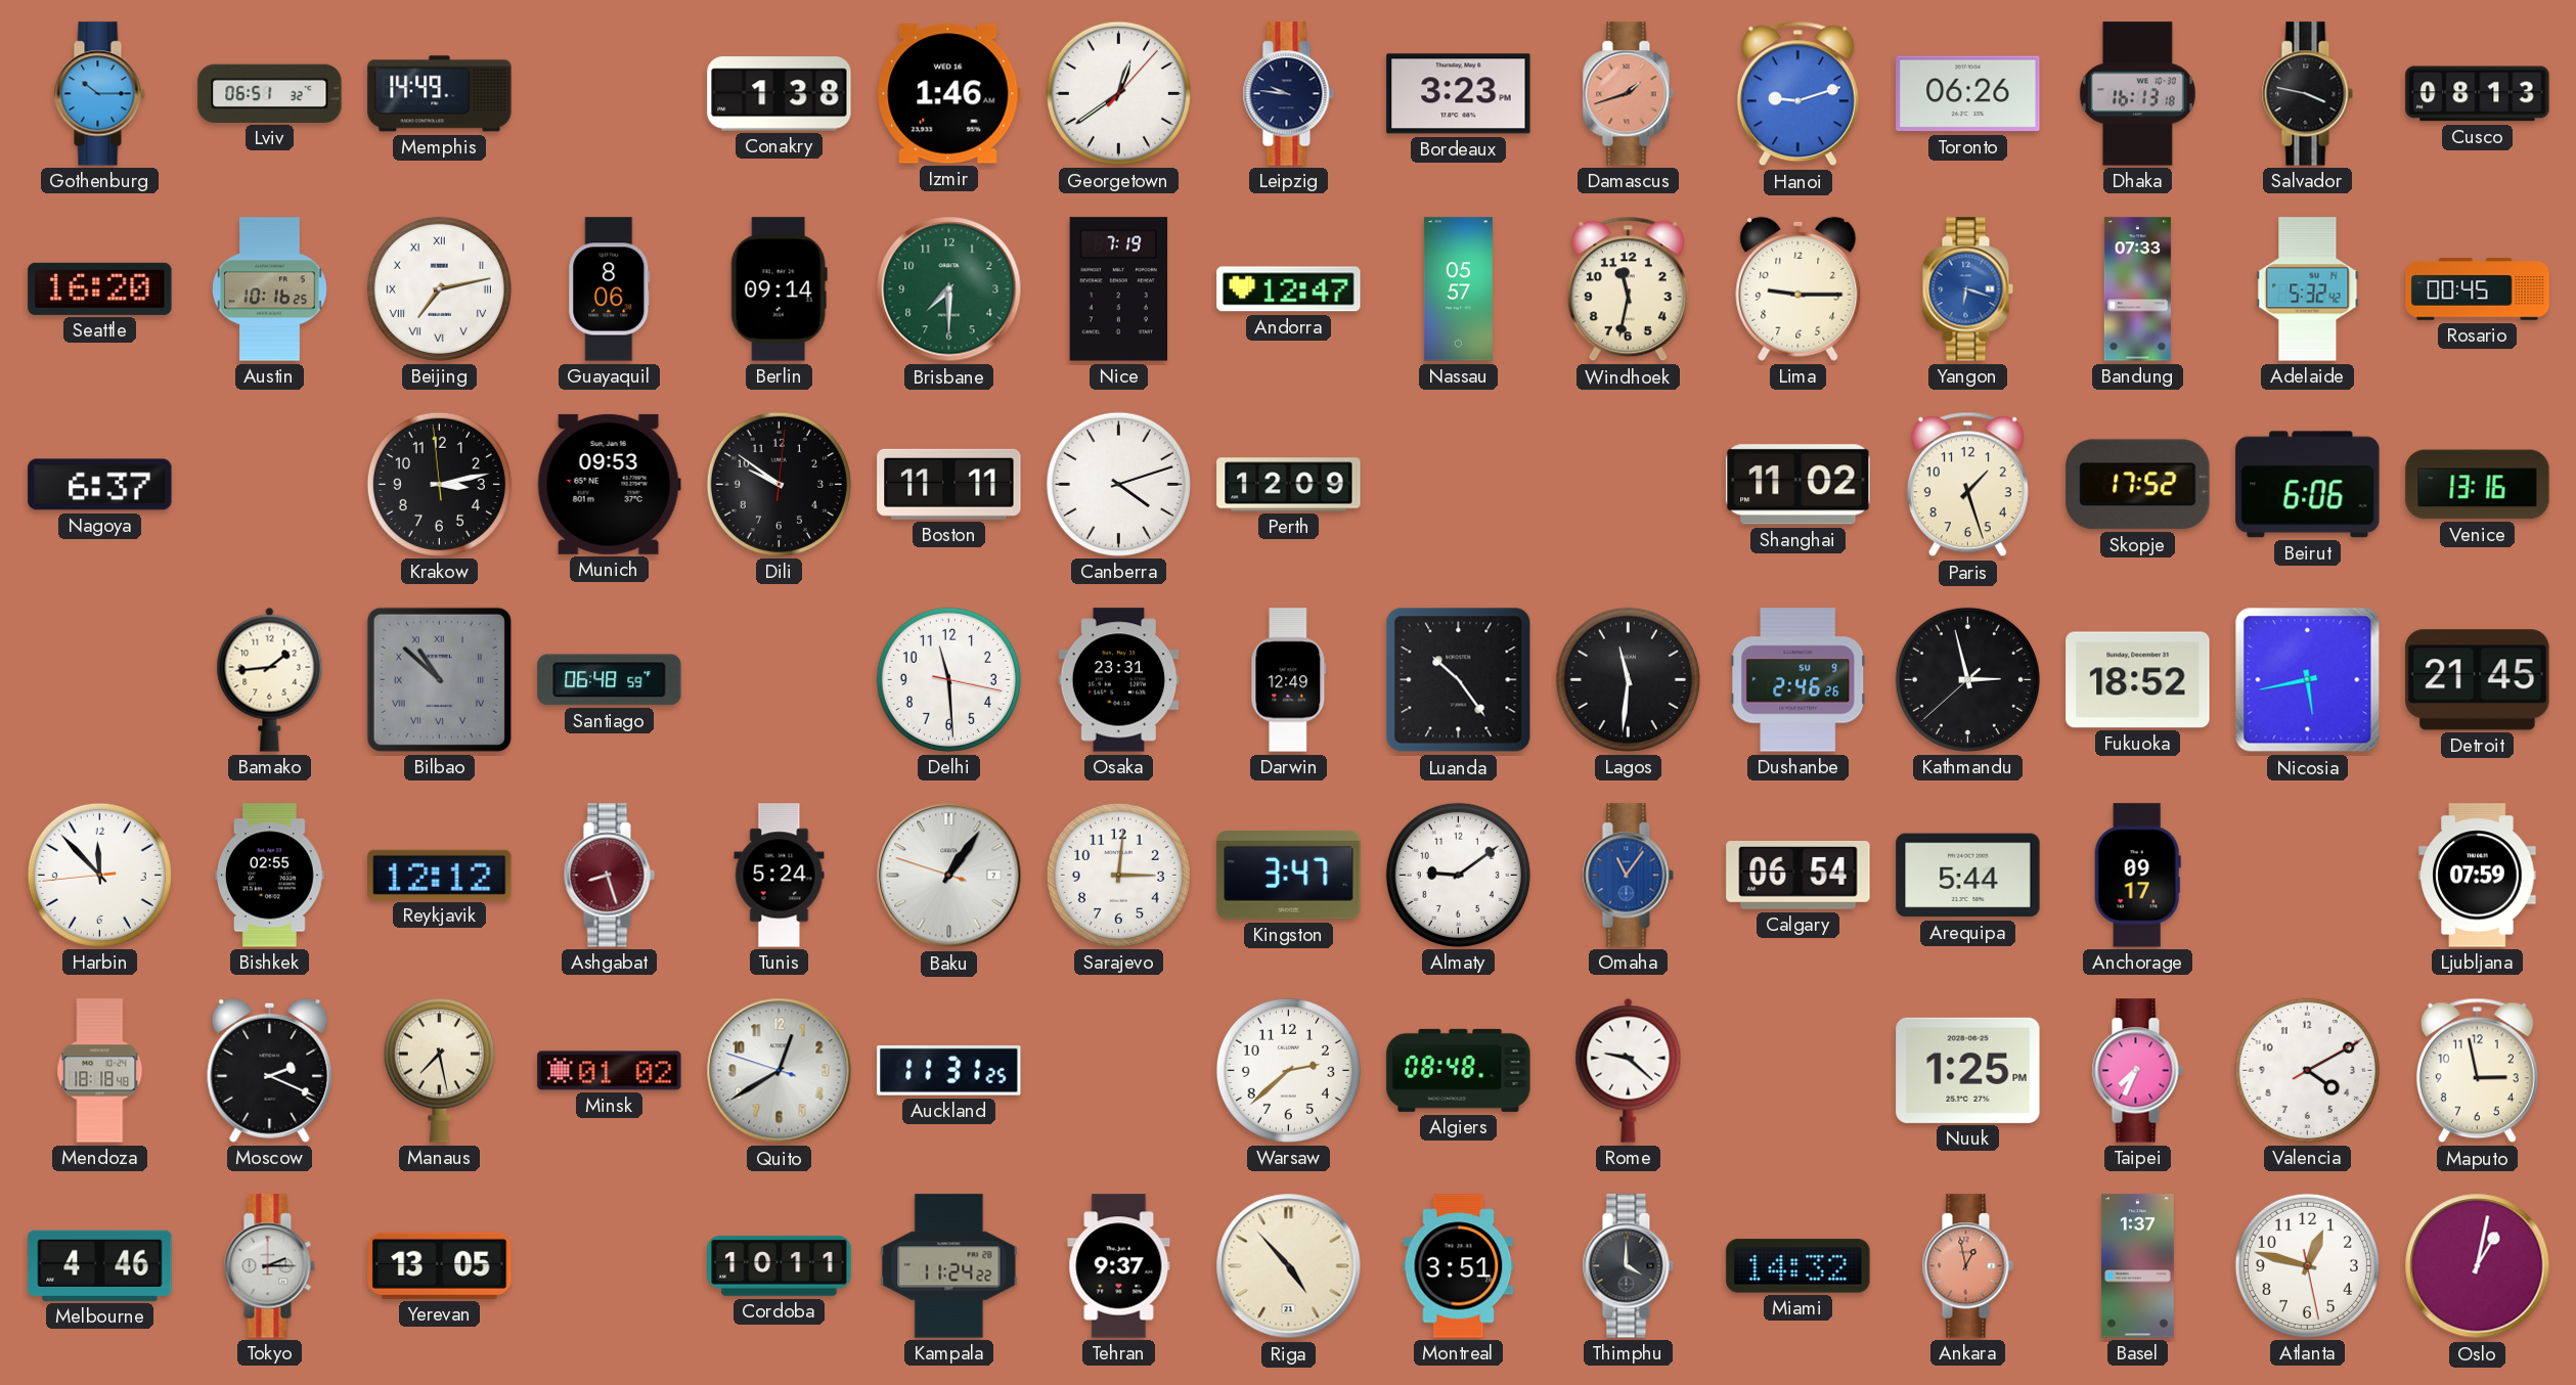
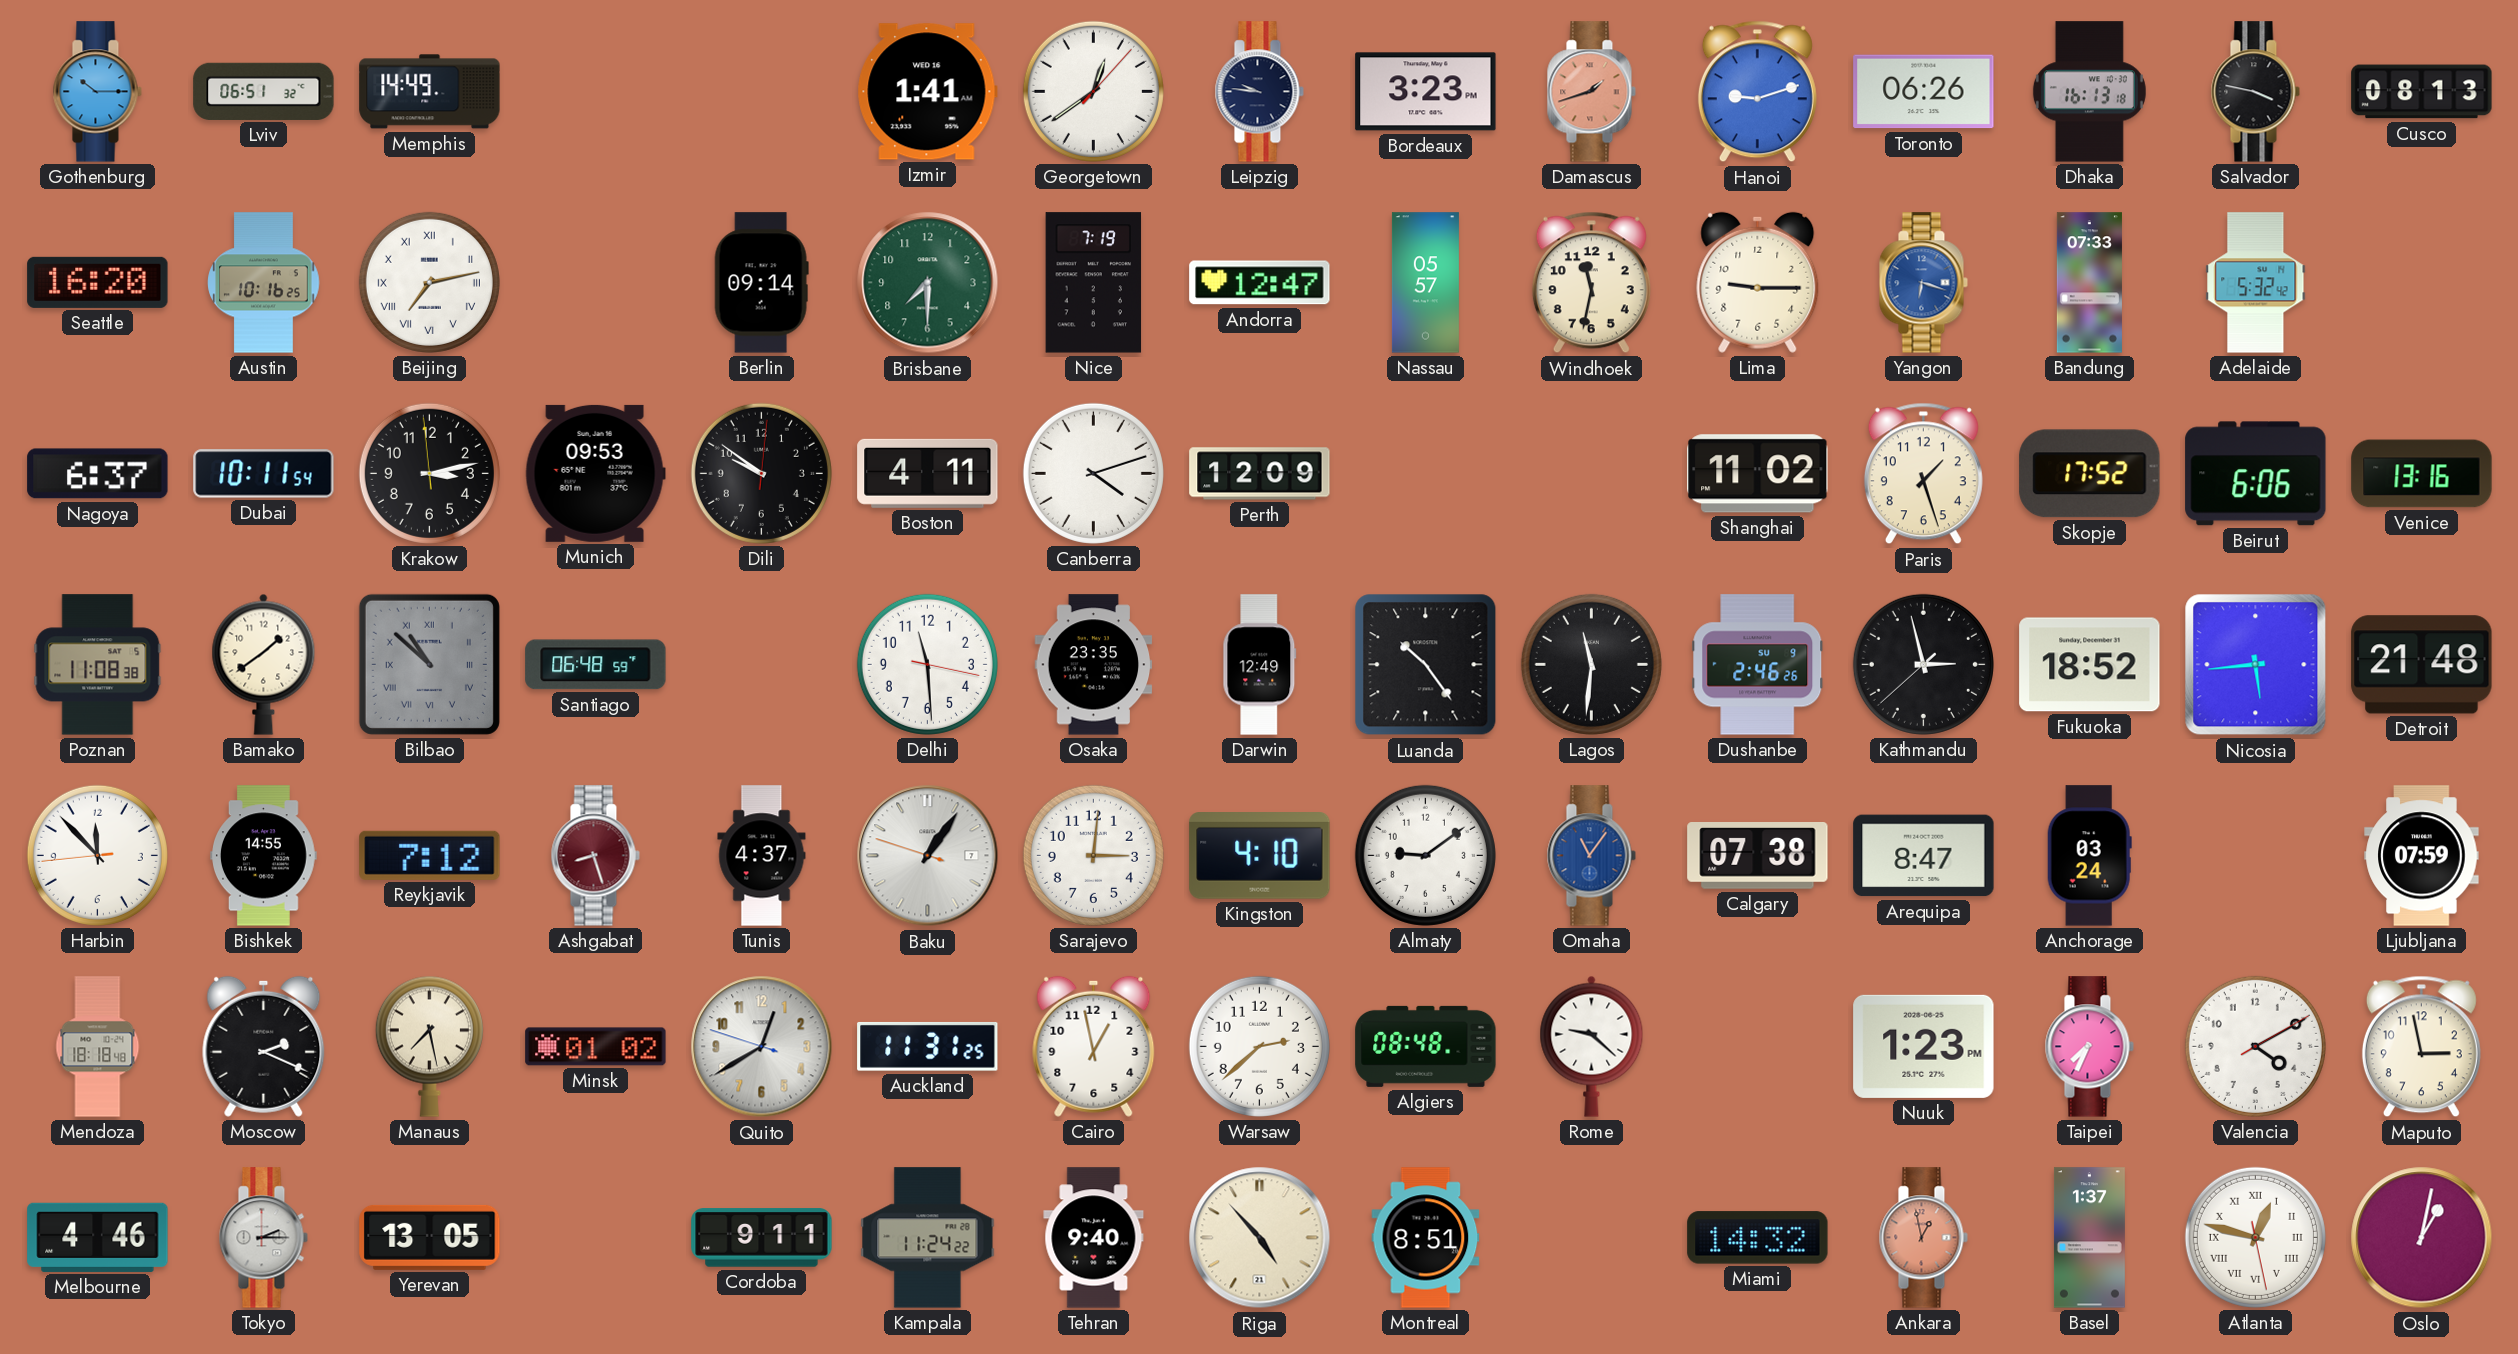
Conakry: 1:38 -> none (780, 94)
Izmir: 1:46 -> 1:41 (927, 92)
Guayaquil: 8:06 -> none (610, 289)
Rosario: 00:45 -> none (2478, 289)
Dubai: none -> 10:11 (264, 474)
Boston: 11:11 -> 4:11 (928, 473)
Poznan: none -> 11:08 (98, 665)
Bamako: 1:44 -> 1:39 (264, 664)
Osaka: 23:31 -> 23:35 (1094, 665)
Nicosia: 5:43 -> 5:44 (2256, 665)
Detroit: 21:45 -> 21:48 (2422, 665)
Bishkek: 02:55 -> 14:55 (264, 856)
Reykjavik: 12:12 -> 7:12 (430, 855)
Tunis: 5:24 -> 4:37 (762, 856)
Kingston: 3:47 -> 4:10 (1260, 856)
Calgary: 06:54 -> 07:38 (1758, 856)
Arequipa: 5:44 -> 8:47 (1924, 856)
Anchorage: 09:17 -> 03:24 (2089, 856)
Cairo: none -> 12:58 (1094, 1046)
Nuuk: 1:25 -> 1:23 (1924, 1046)
Cordoba: 10:11 -> 9:11 (762, 1238)
Tehran: 9:37 -> 9:40 (1094, 1238)
Montreal: 3:51 -> 8:51 (1426, 1238)
Thimphu: 4:00 -> none (1628, 1266)
Atlanta numerals: Arabic -> Roman (2255, 1237)
